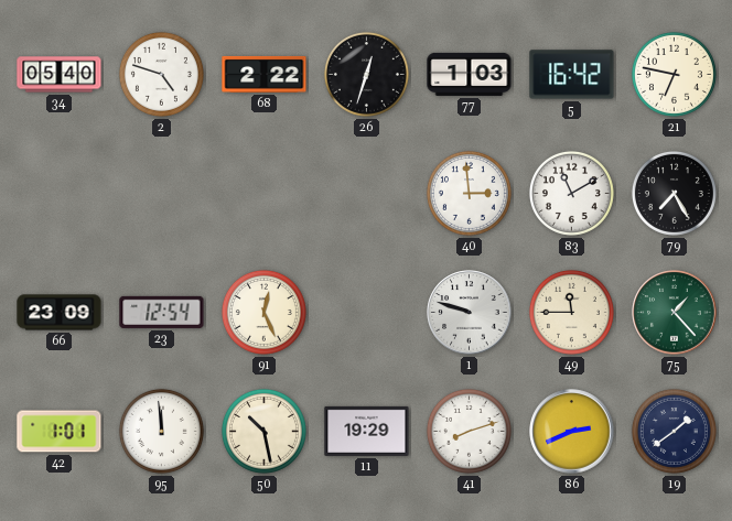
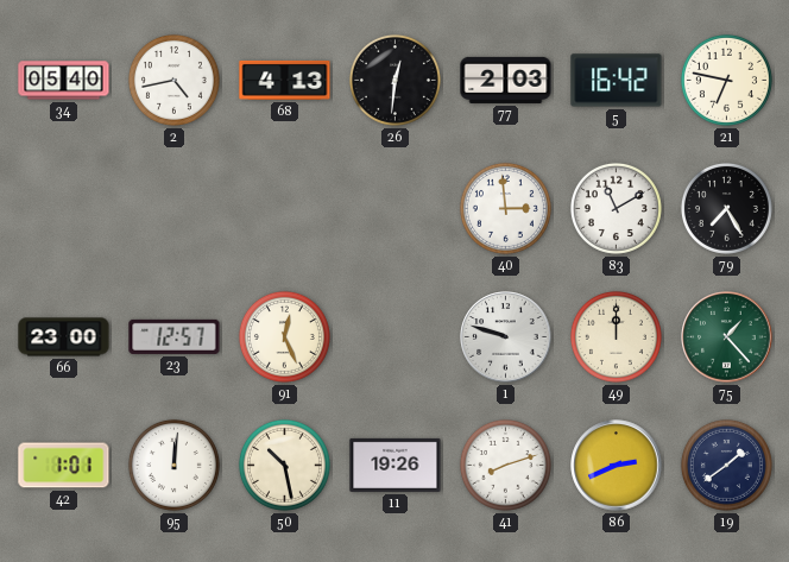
2: 4:48 -> 4:43 (173, 80)
68: 2:22 -> 4:13 (285, 80)
26: 12:33 -> 12:31 (394, 80)
77: 1:03 -> 2:03 (506, 80)
66: 23:09 -> 23:00 (64, 337)
23: 12:54 -> 12:57 (175, 336)
49: 11:45 -> 12:00 (616, 336)
95: 11:59 -> 12:01 (173, 465)
11: 19:29 -> 19:26 (396, 465)
